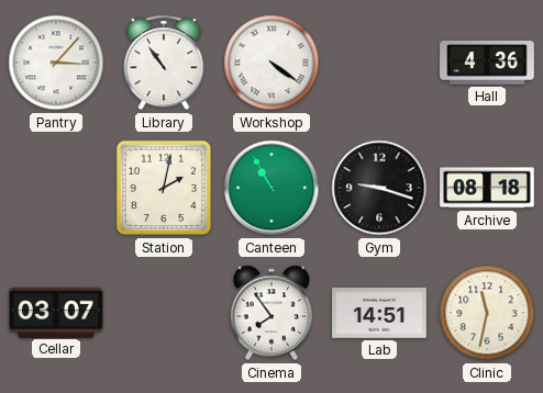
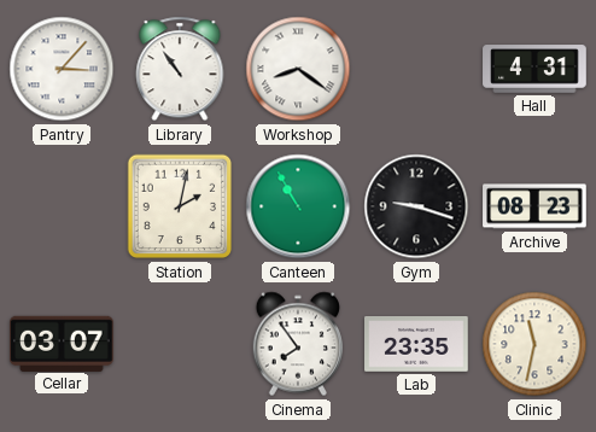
Workshop: 4:21 -> 8:21 (298, 69)
Hall: 4:36 -> 4:31 (534, 69)
Archive: 08:18 -> 08:23 (534, 206)
Lab: 14:51 -> 23:35 (416, 345)
